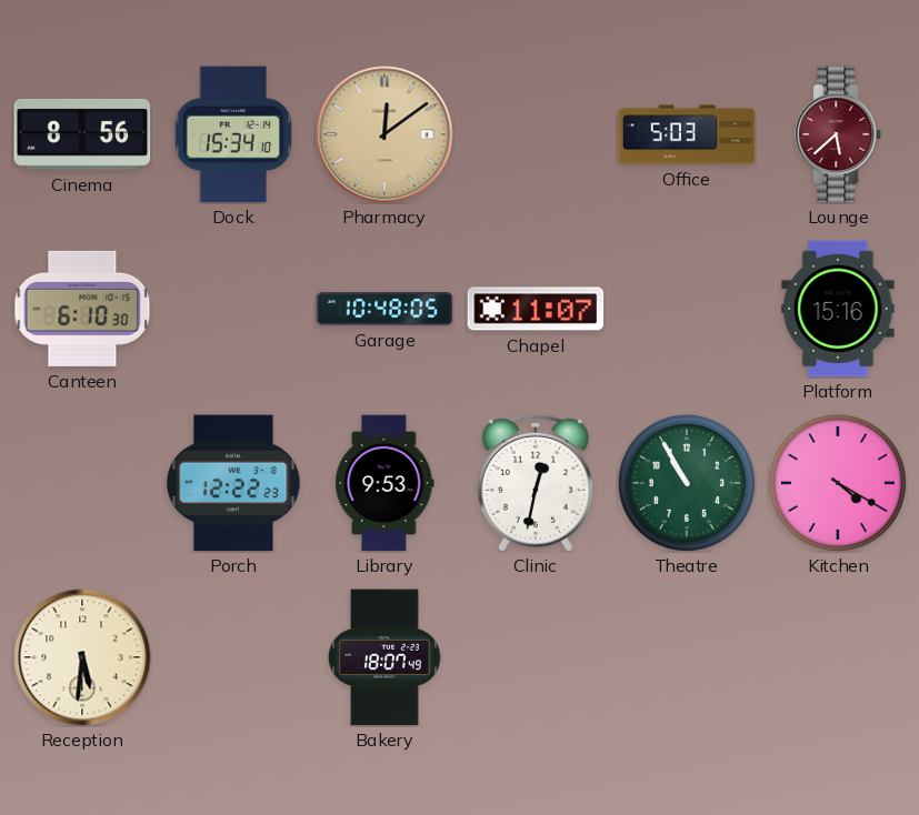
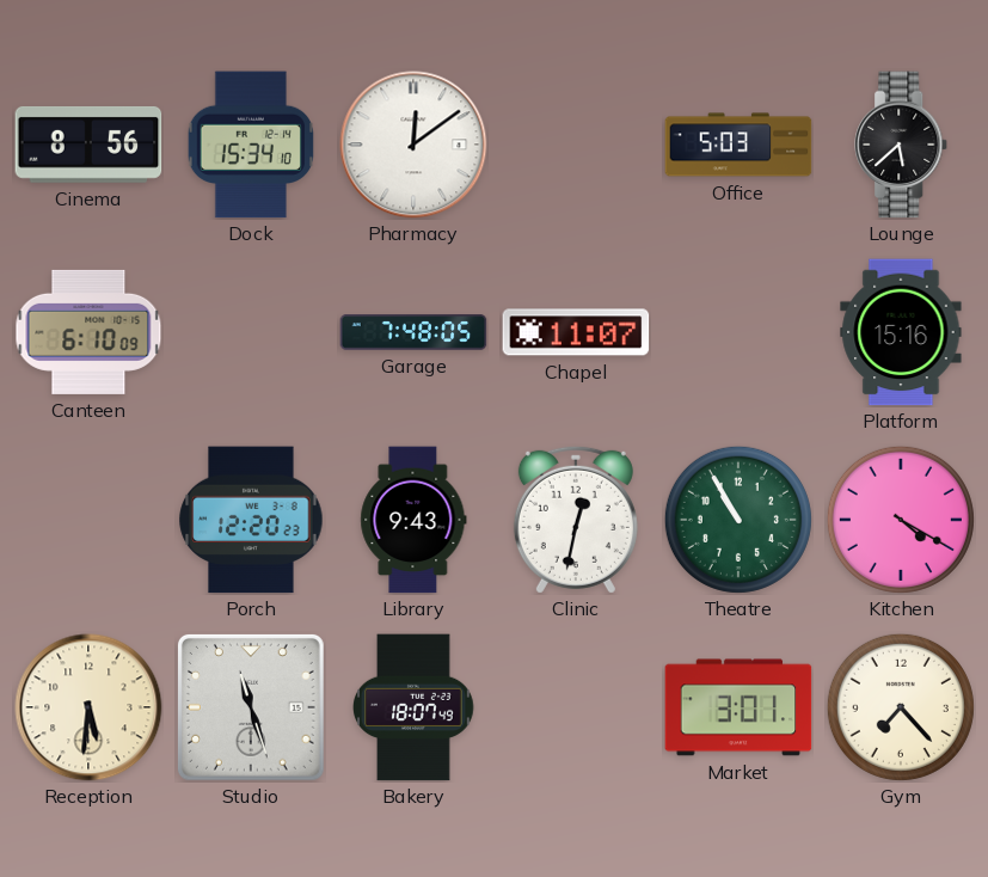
Pharmacy dial: champagne -> white (413, 145)
Lounge dial: burgundy -> black (902, 145)
Canteen: 6:10:30 -> 6:10:09 (88, 332)
Garage: 10:48 -> 7:48 (413, 332)
Porch: 12:22 -> 12:20 (251, 520)
Library: 9:53 -> 9:43 (413, 520)
Studio: none -> 11:27 (251, 707)
Market: none -> 3:01 (738, 707)
Gym: none -> 7:23 (901, 707)
